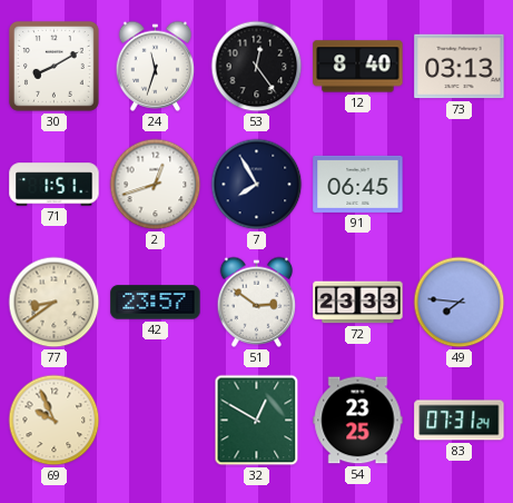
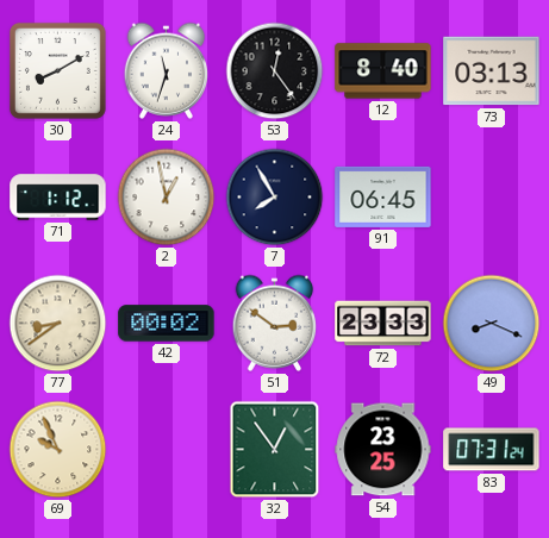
71: 1:51 -> 1:12 (58, 198)
2: 12:42 -> 12:58 (167, 198)
42: 23:57 -> 00:02 (167, 324)
49: 7:46 -> 8:19 (492, 324)
32: 12:50 -> 12:54 (275, 450)
